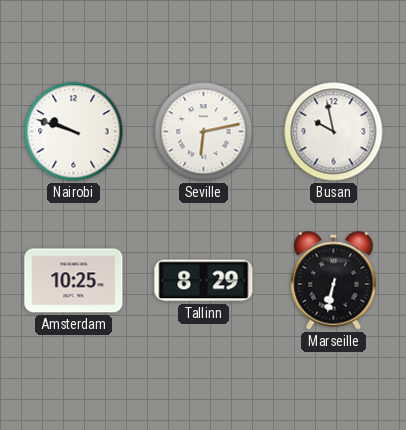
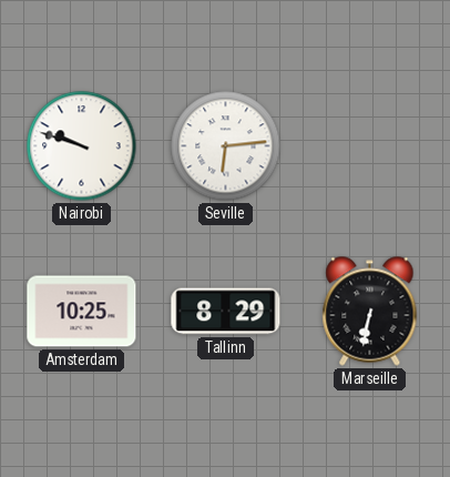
Seville: 6:13 -> 6:14 (226, 146)
Busan: 9:58 -> none (334, 132)
